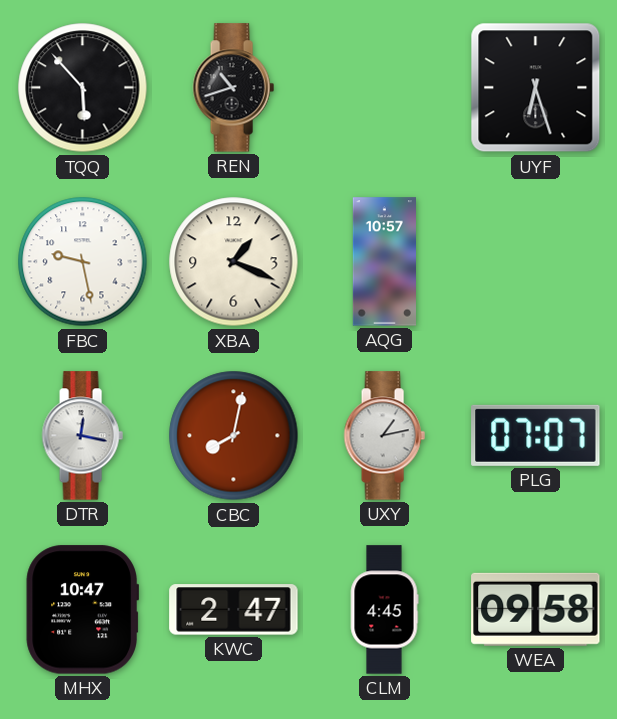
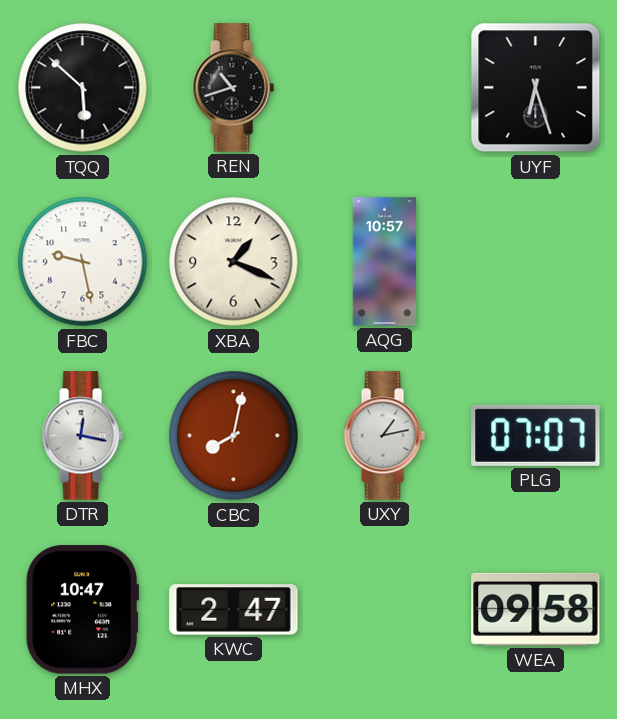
TQQ: 5:53 -> 5:52 (83, 88)
CLM: 4:45 -> none (384, 610)
